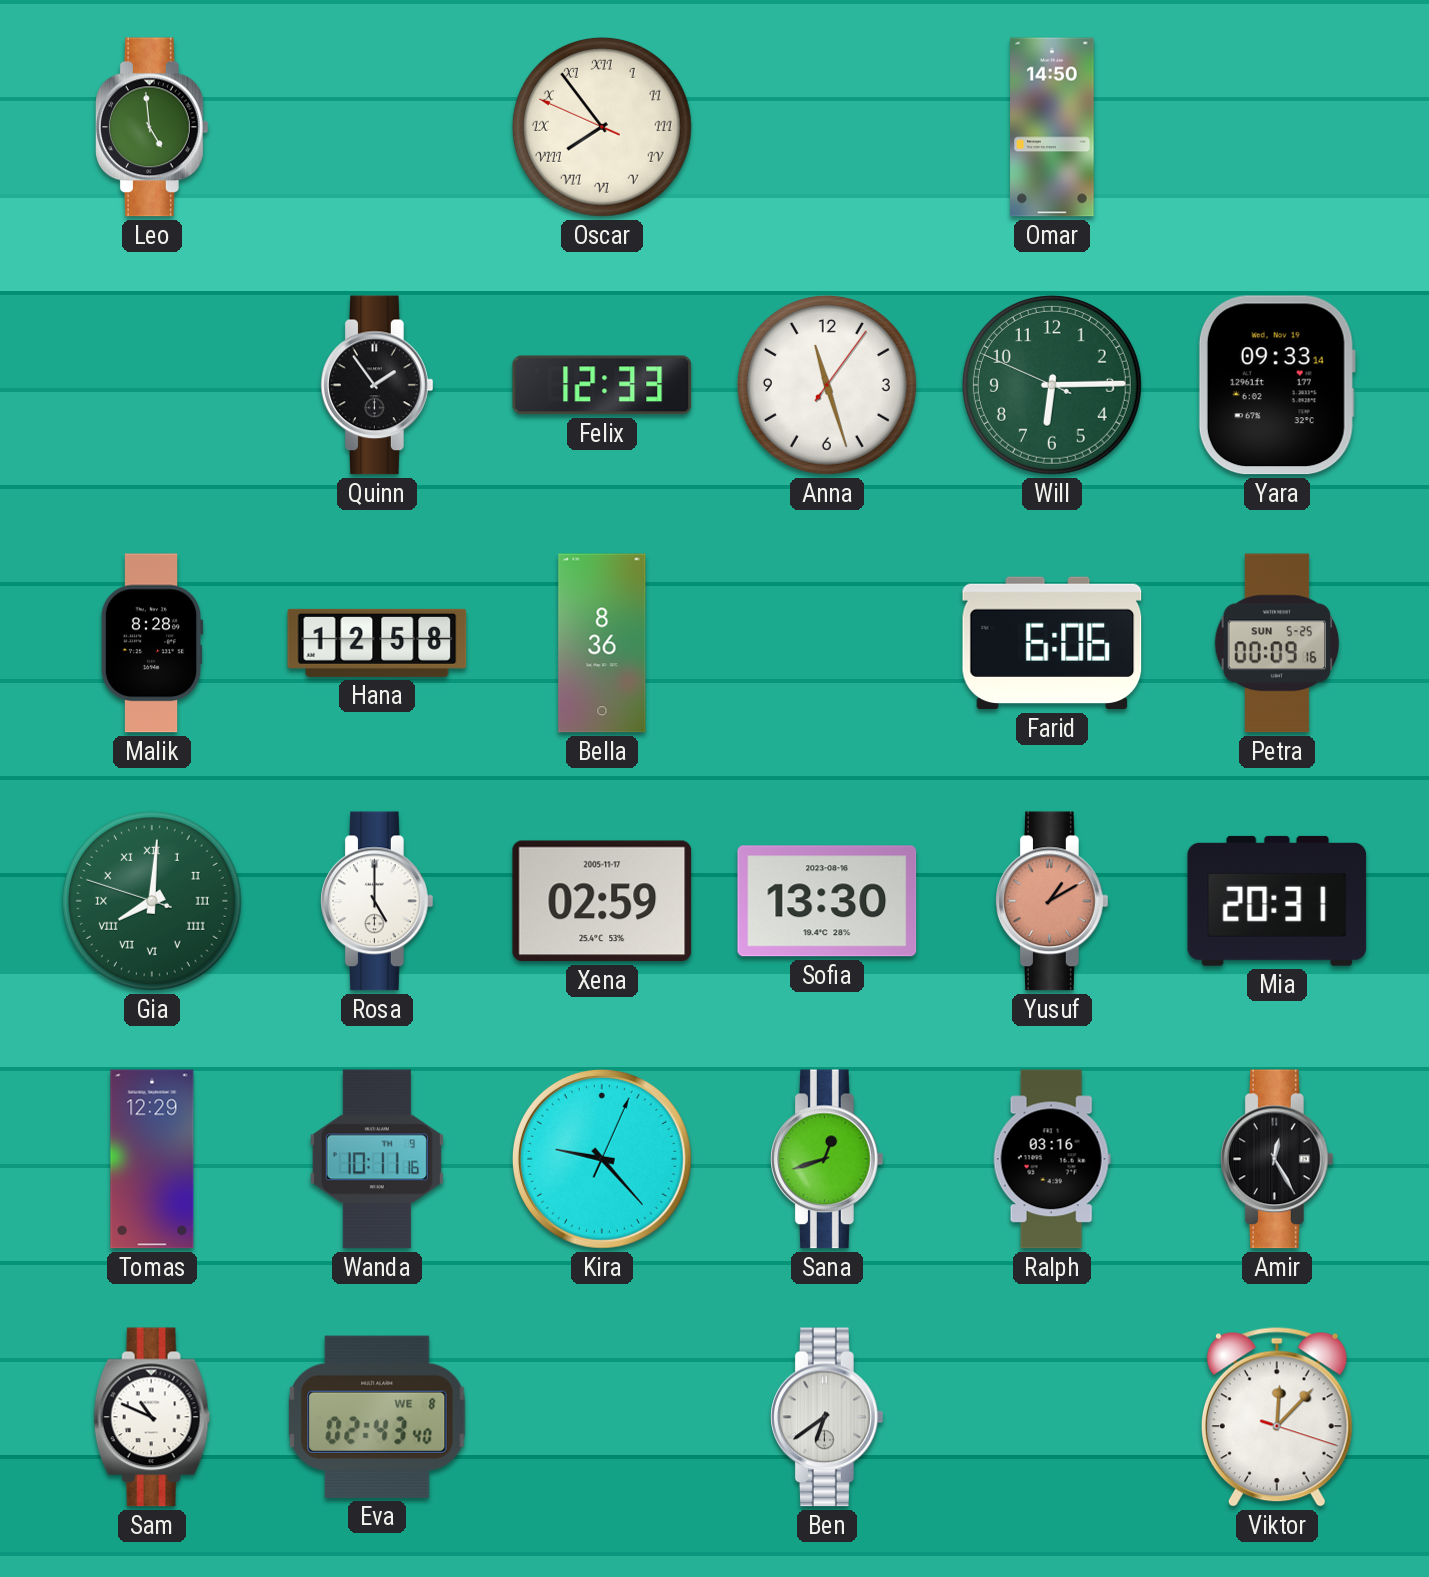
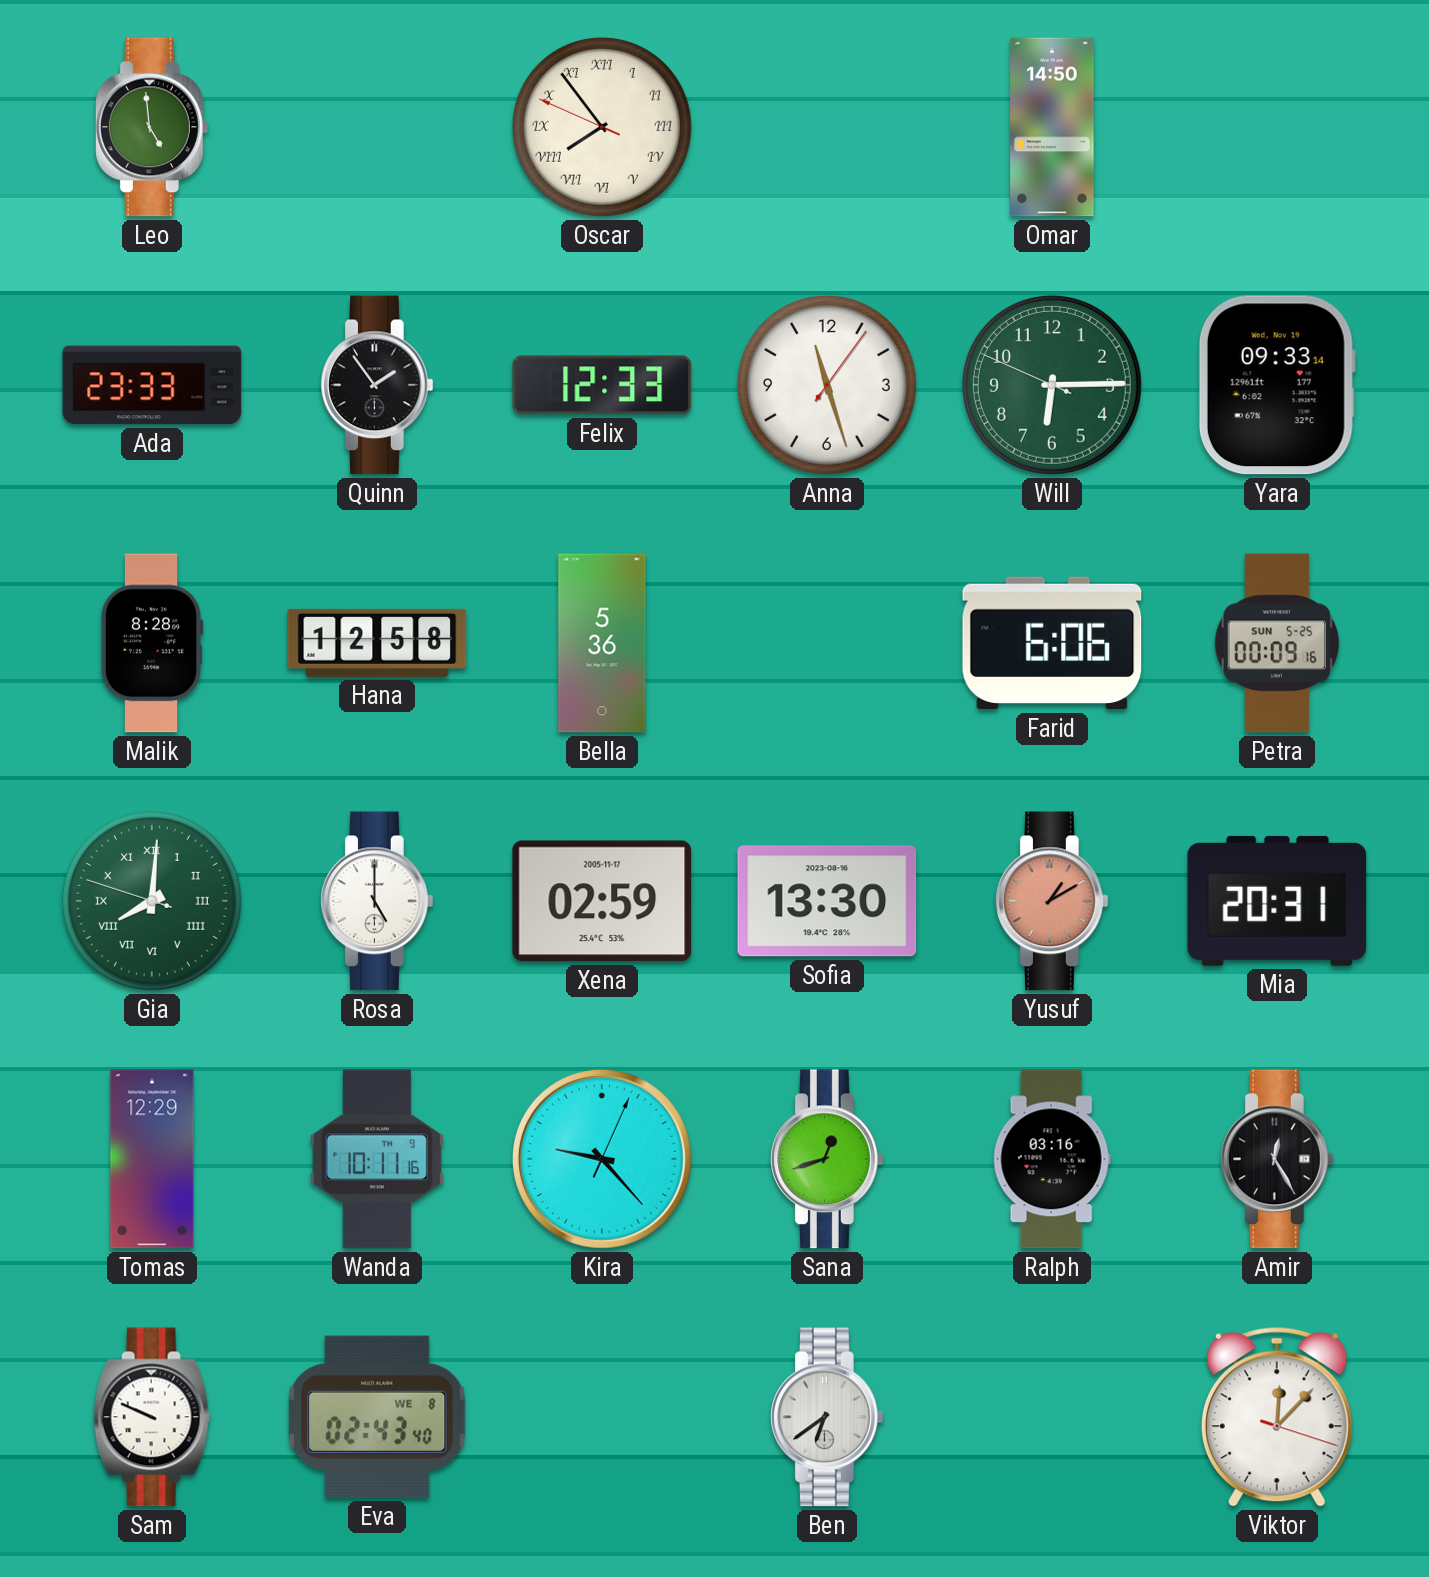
Ada: none -> 23:33 (152, 385)
Bella: 8:36 -> 5:36 (602, 643)
Sam: 10:49 -> 9:49 (152, 1417)
